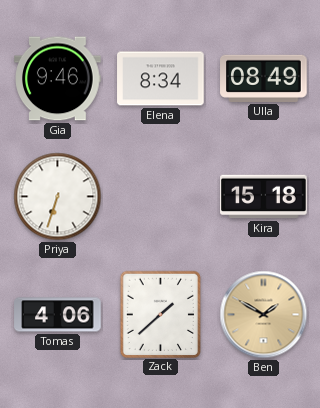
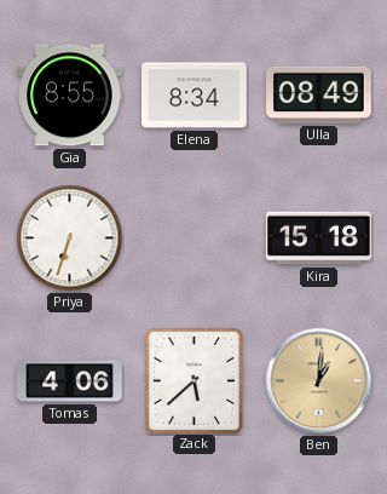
Gia: 9:46 -> 8:55 (70, 96)
Zack: 1:38 -> 5:38 (193, 380)
Ben: 1:50 -> 1:01 (319, 381)
